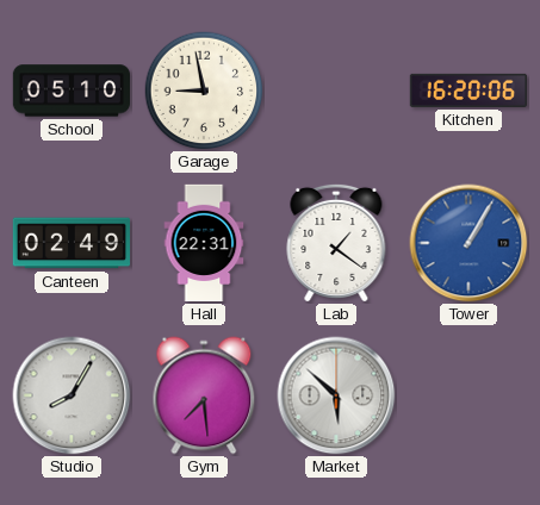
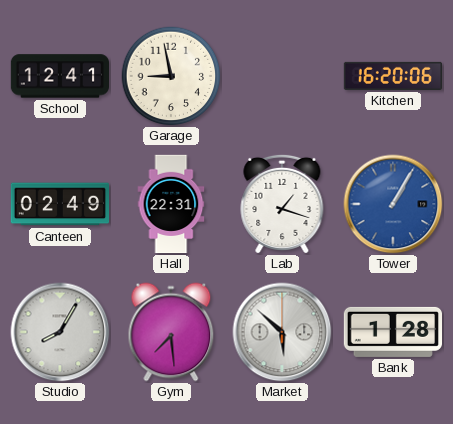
School: 05:10 -> 12:41 (60, 76)
Lab: 1:21 -> 1:18 (282, 204)
Bank: none -> 1:28 (392, 332)
